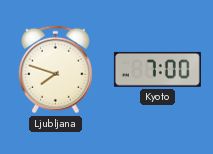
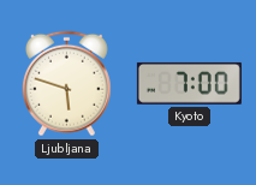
Ljubljana: 7:48 -> 5:48 (67, 84)
